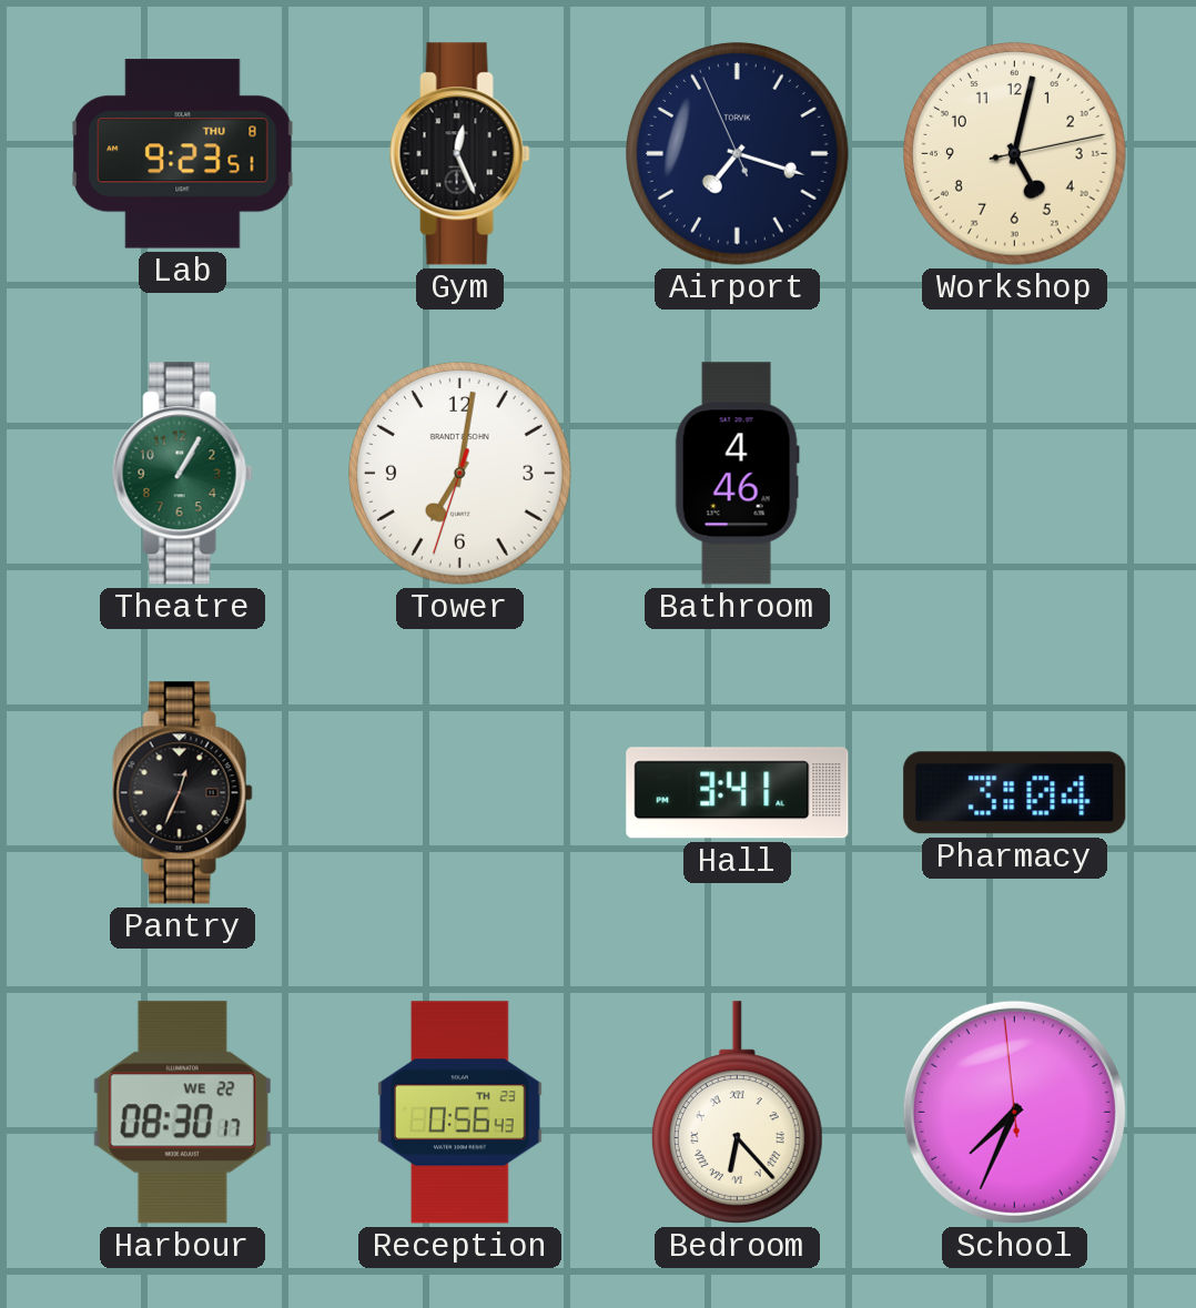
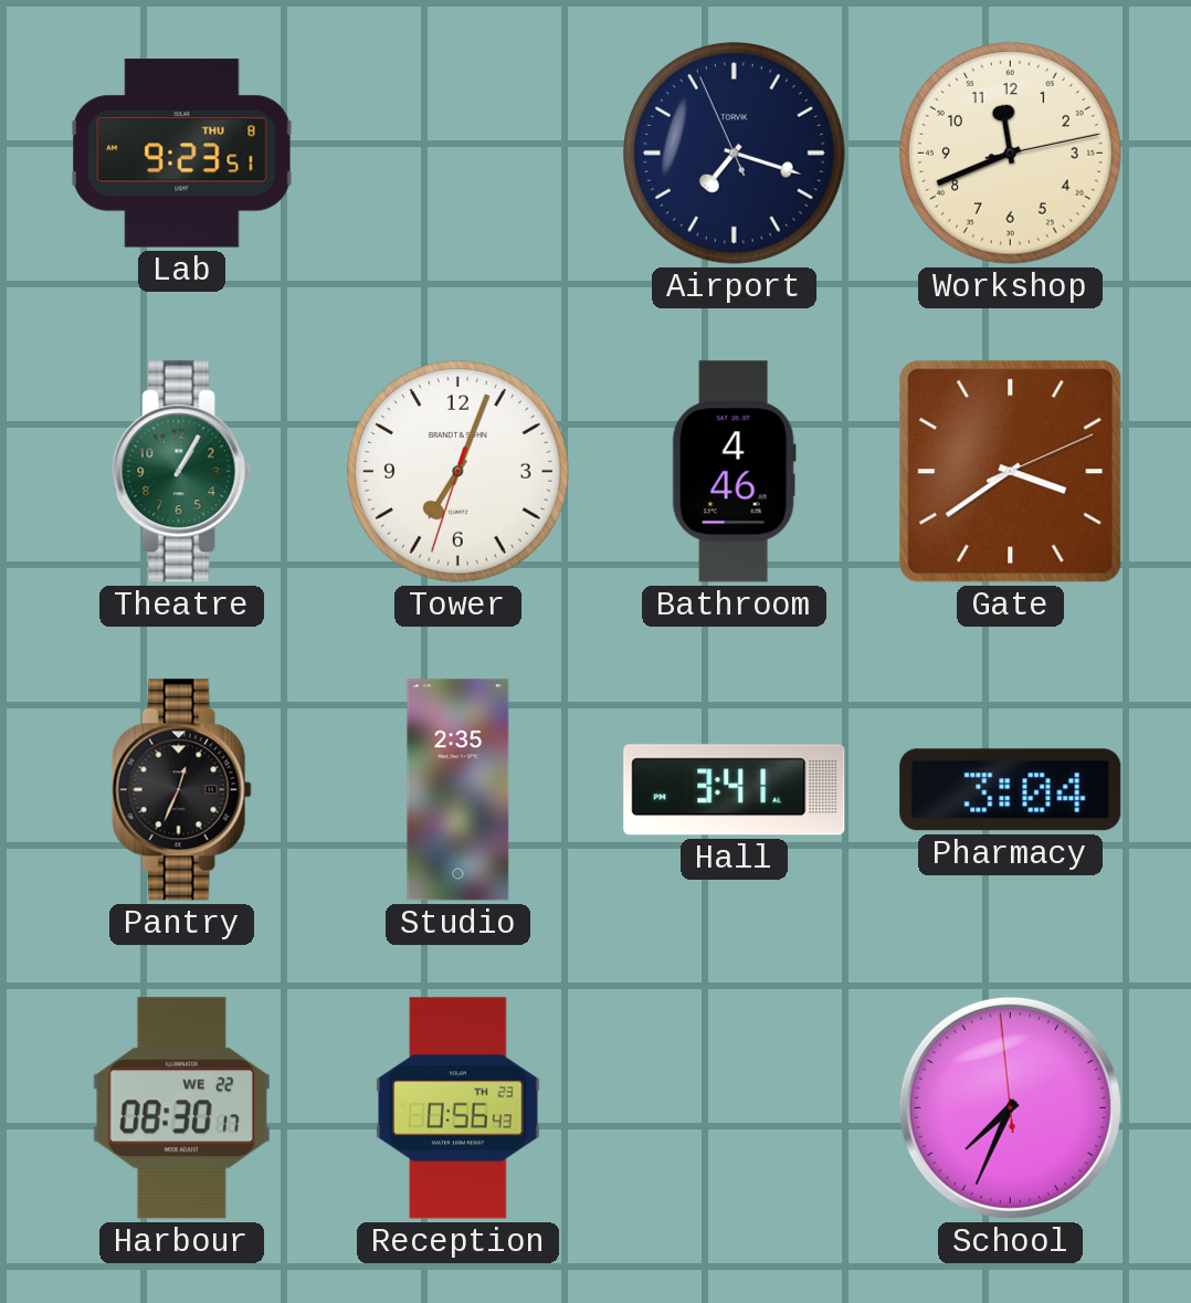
Gym: 12:26 -> none (459, 154)
Workshop: 5:02 -> 11:41 (1011, 154)
Tower: 7:01 -> 7:03 (459, 472)
Gate: none -> 3:39 (1011, 472)
Studio: none -> 2:35 (459, 790)
Bedroom: 6:23 -> none (737, 1113)
